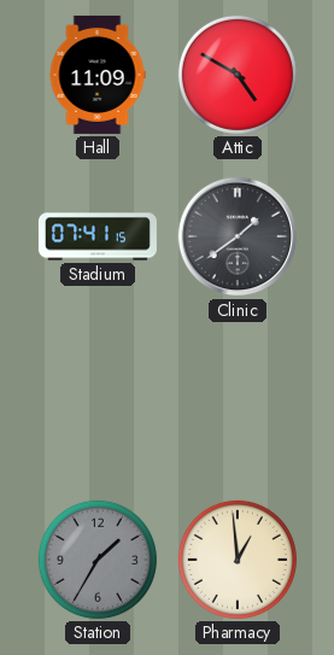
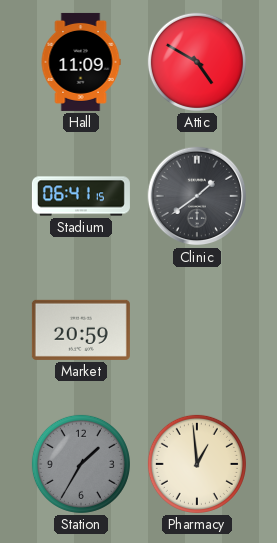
Stadium: 07:41 -> 06:41 (81, 196)
Market: none -> 20:59 (81, 330)
